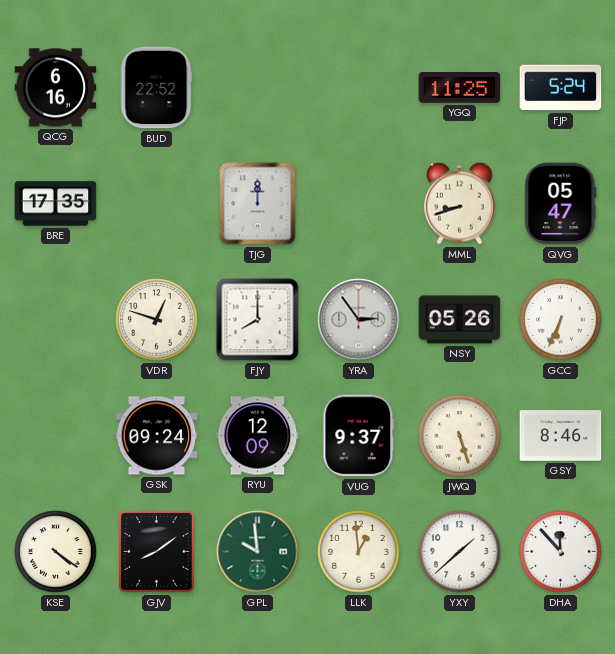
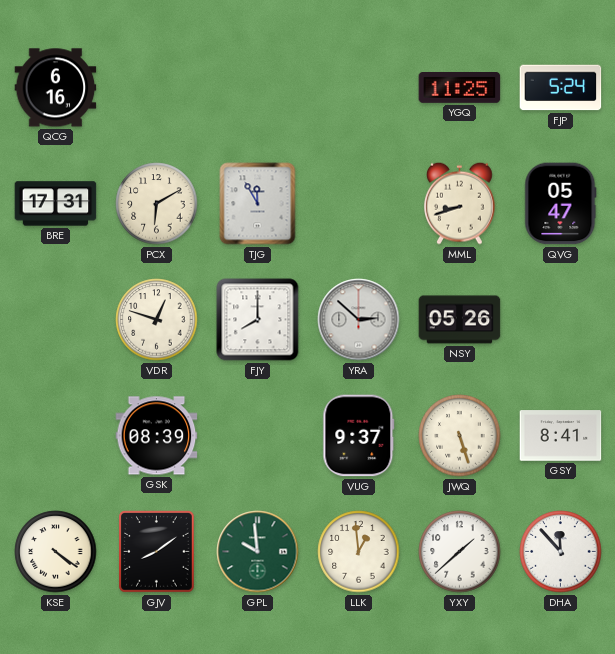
BUD: 22:52 -> none (157, 88)
BRE: 17:35 -> 17:31 (56, 204)
PCX: none -> 6:10 (157, 204)
TJG: 12:00 -> 11:55 (258, 204)
YRA: 2:54 -> 2:52 (359, 320)
GCC: 6:34 -> none (561, 320)
GSK: 09:24 -> 08:39 (157, 436)
RYU: 12:09 -> none (258, 436)
GSY: 8:46 -> 8:41 (561, 436)
